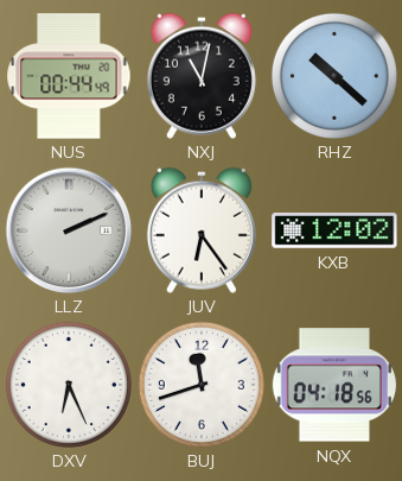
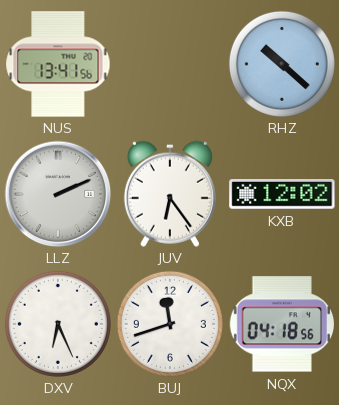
NUS: 00:44 -> 13:41 (58, 64)
NXJ: 11:02 -> none (202, 76)
